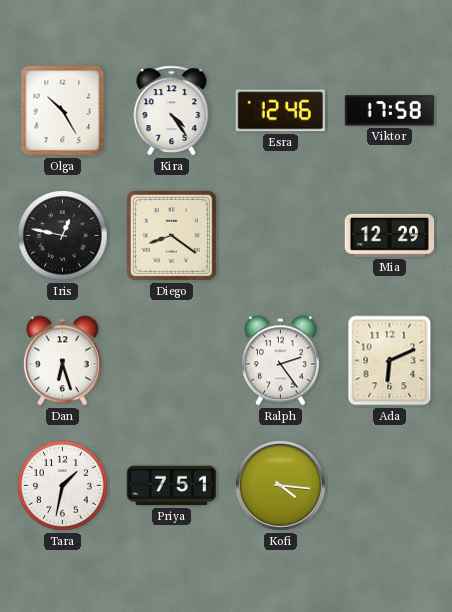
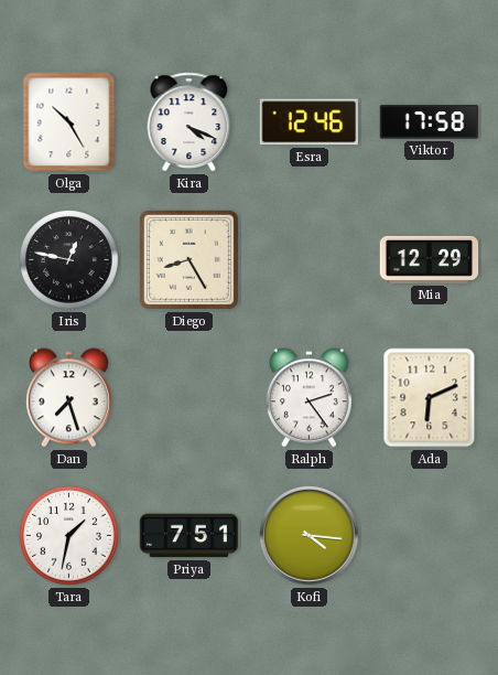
Kira: 4:24 -> 4:19 (190, 122)
Diego: 8:21 -> 8:25 (188, 259)
Dan: 6:27 -> 7:27 (68, 398)
